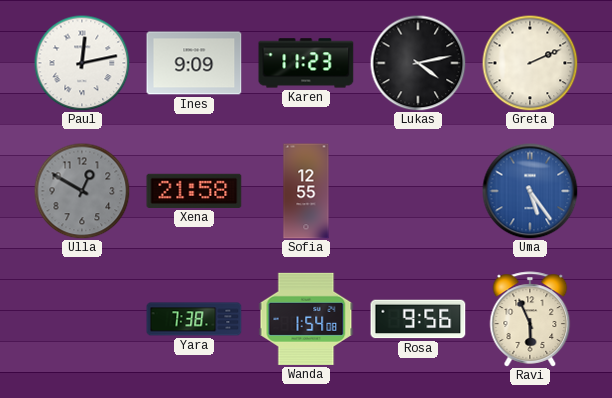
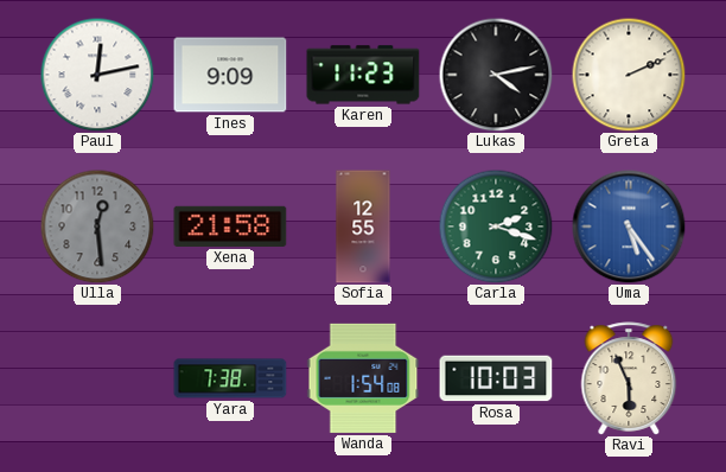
Ulla: 12:50 -> 12:29 (97, 227)
Carla: none -> 2:18 (496, 227)
Rosa: 9:56 -> 10:03 (496, 378)
